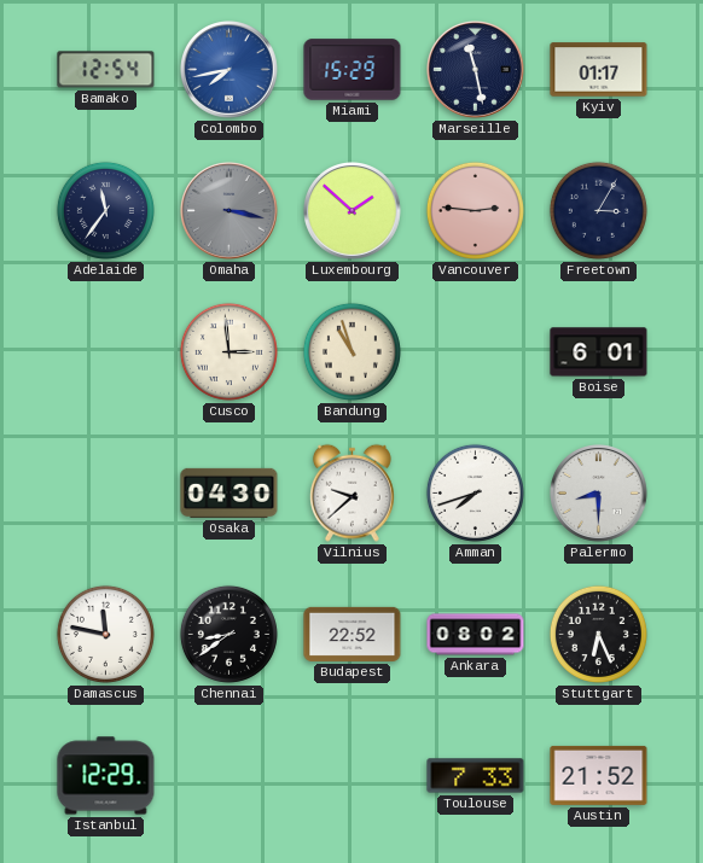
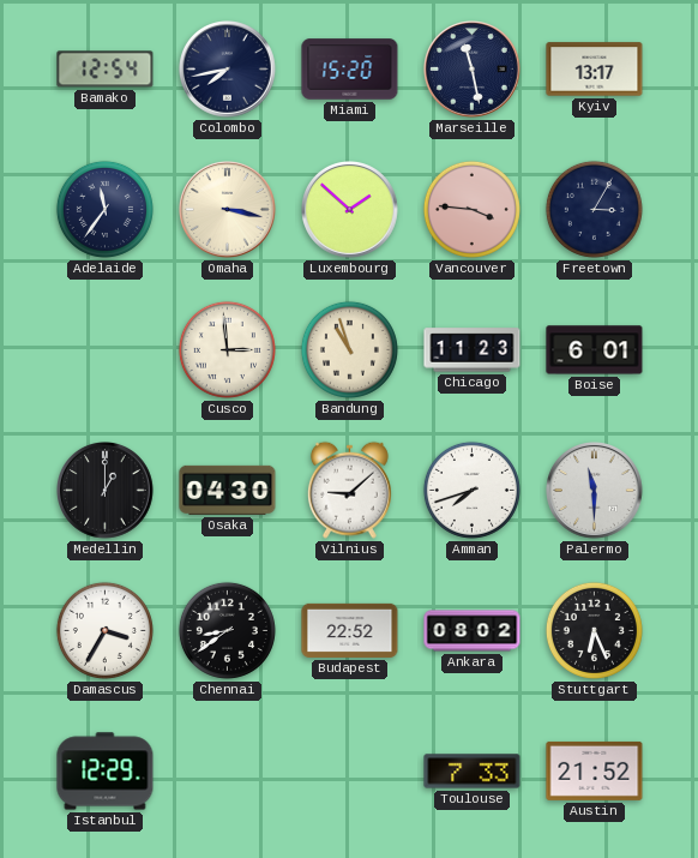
Colombo dial: blue -> navy (228, 70)
Miami: 15:29 -> 15:20 (350, 70)
Kyiv: 01:17 -> 13:17 (595, 70)
Omaha dial: grey -> cream (228, 210)
Vancouver: 2:46 -> 3:46 (471, 209)
Chicago: none -> 11:23 (473, 350)
Medellin: none -> 1:00 (106, 491)
Vilnius: 9:38 -> 9:08 (349, 490)
Palermo: 8:30 -> 11:30 (595, 491)
Damascus: 11:47 -> 3:35 (104, 630)
